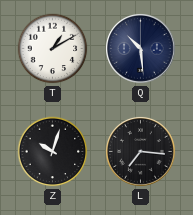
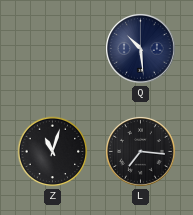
T: 1:10 -> none (53, 49)
Z: 10:03 -> 11:03 (53, 152)
